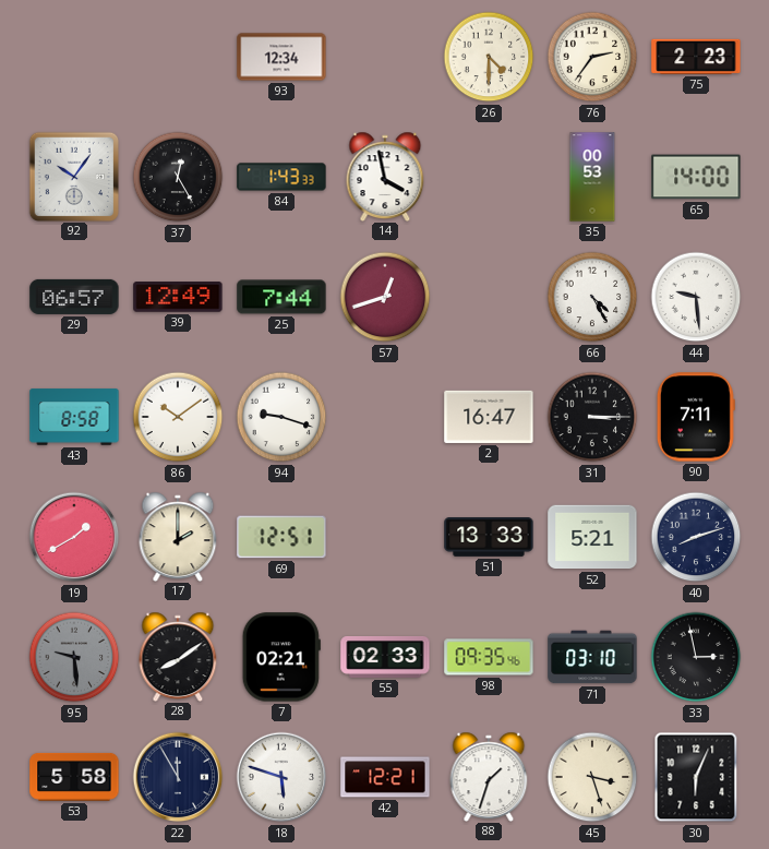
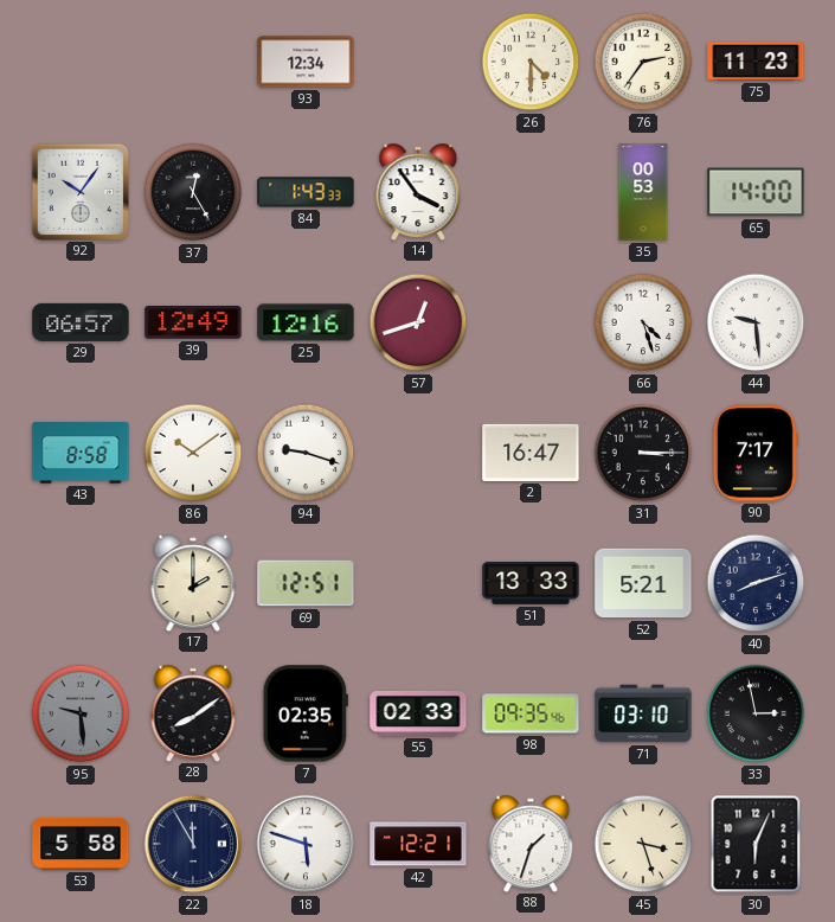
75: 2:23 -> 11:23 (756, 62)
14: 3:58 -> 3:54 (418, 191)
25: 7:44 -> 12:16 (306, 322)
66: 4:25 -> 4:27 (643, 322)
90: 7:11 -> 7:17 (756, 453)
19: 1:40 -> none (74, 537)
7: 02:21 -> 02:35 (306, 713)
